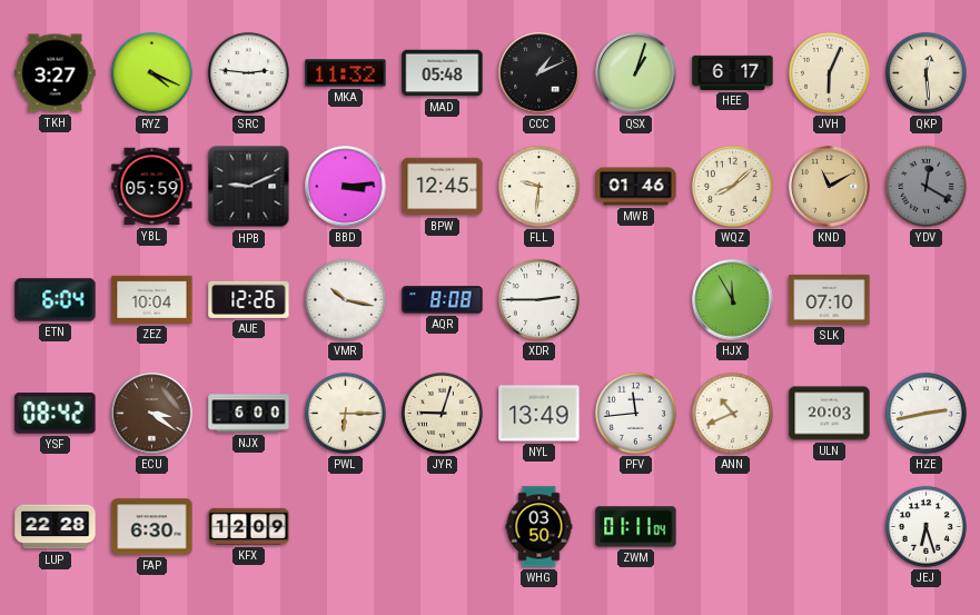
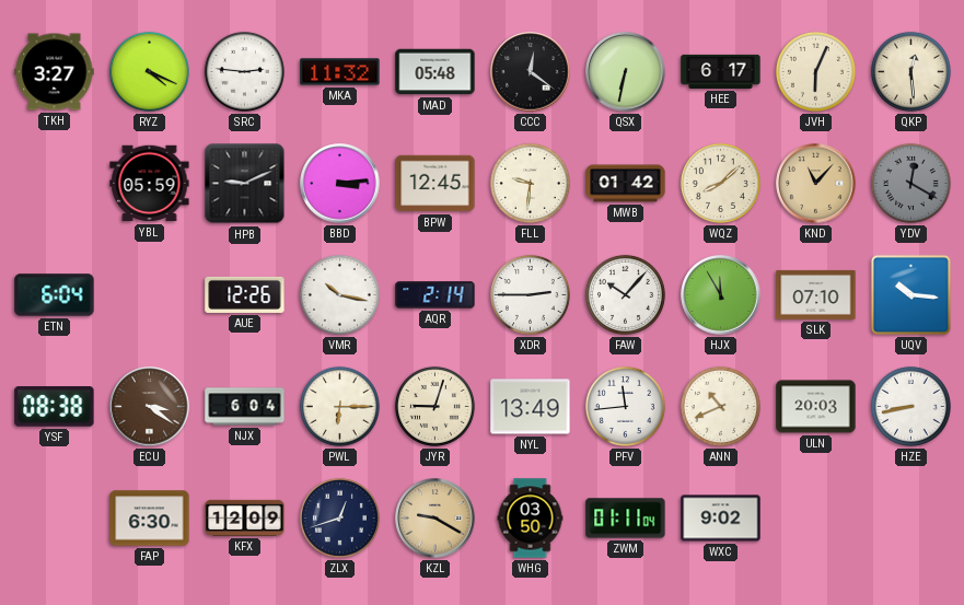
CCC: 1:11 -> 12:21 (531, 72)
QSX: 1:03 -> 6:32 (626, 72)
MWB: 01:46 -> 01:42 (626, 184)
KND: 11:10 -> 11:07 (816, 184)
ZEZ: 10:04 -> none (152, 299)
AQR: 8:08 -> 2:14 (435, 295)
FAW: none -> 10:07 (625, 294)
UQV: none -> 10:16 (910, 294)
YSF: 08:42 -> 08:38 (55, 407)
NJX: 6:00 -> 6:04 (245, 407)
HZE: 2:43 -> 8:43 (910, 406)
LUP: 22:28 -> none (56, 527)
ZLX: none -> 12:42 (339, 517)
KZL: none -> 9:20 (435, 519)
WXC: none -> 9:02 (721, 519)
JEJ: 6:27 -> none (925, 526)
